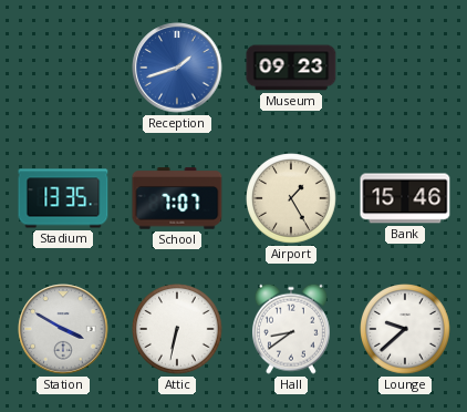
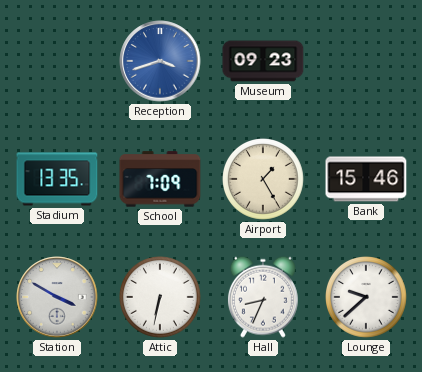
Reception: 1:42 -> 3:42 (160, 61)
School: 7:07 -> 7:09 (160, 179)
Hall: 8:39 -> 8:34 (263, 297)
